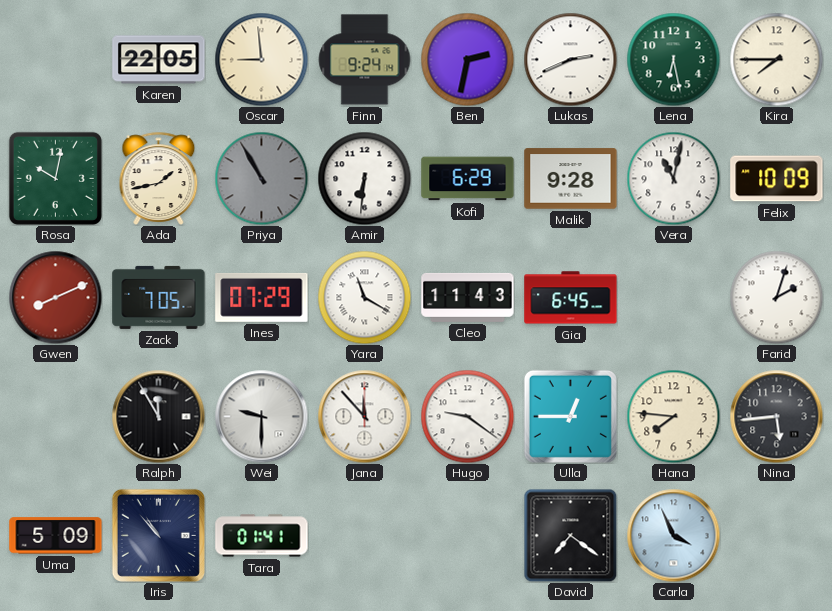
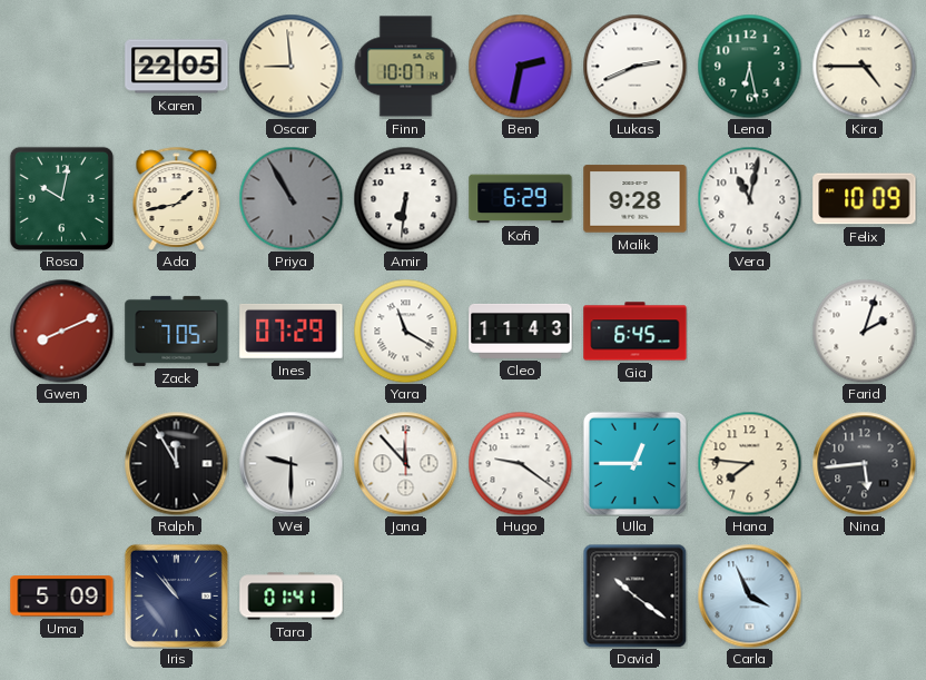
Finn: 9:24 -> 10:07 (405, 67)
Kira: 7:45 -> 4:45 (864, 66)
David: 7:21 -> 10:21 (634, 595)
